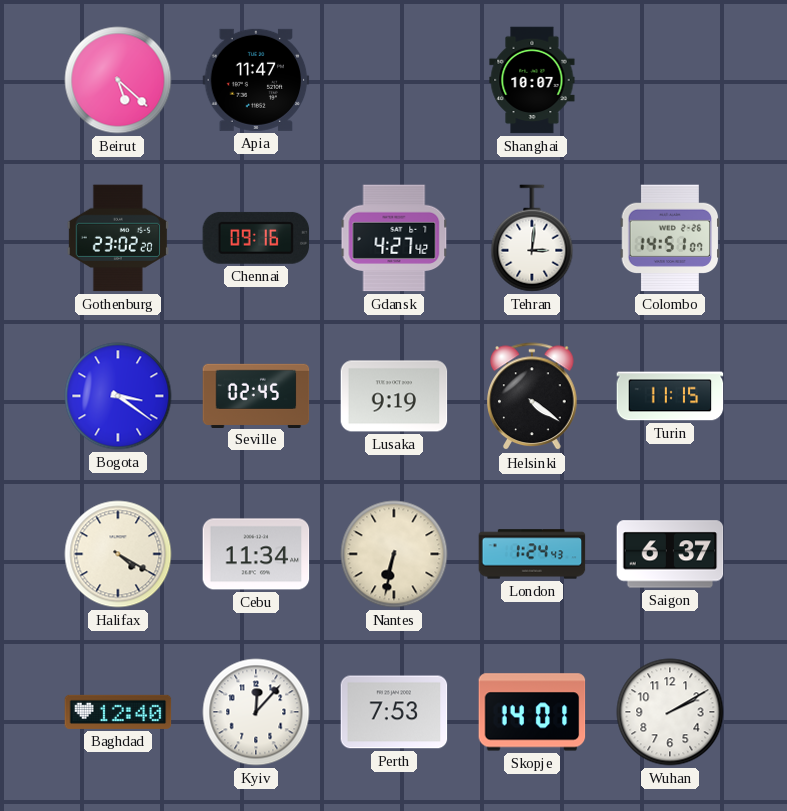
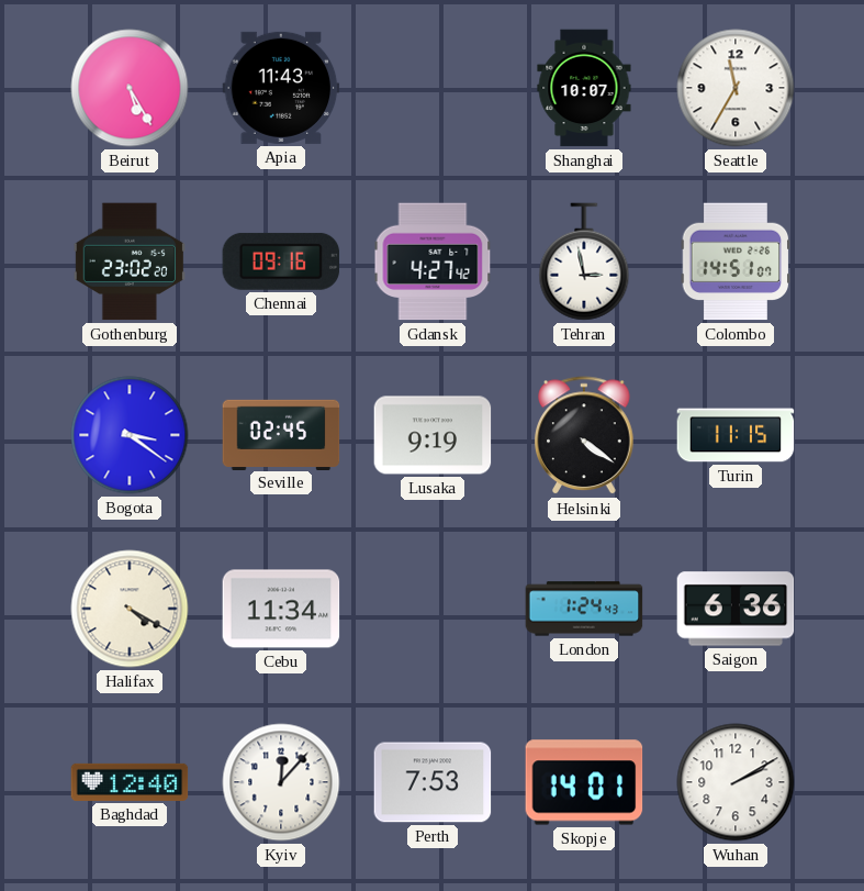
Beirut: 5:22 -> 5:25 (130, 88)
Apia: 11:47 -> 11:43 (281, 88)
Seattle: none -> 11:35 (736, 88)
Tehran: 3:01 -> 2:58 (584, 261)
Nantes: 6:32 -> none (394, 554)
Saigon: 6:37 -> 6:36 (736, 609)
